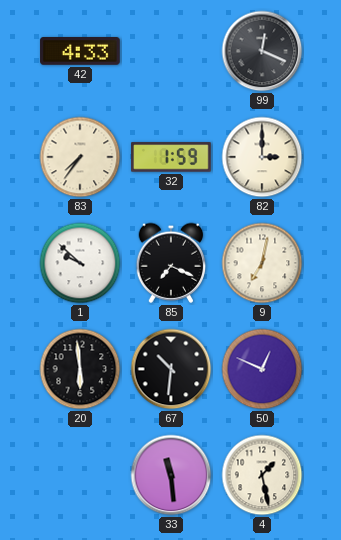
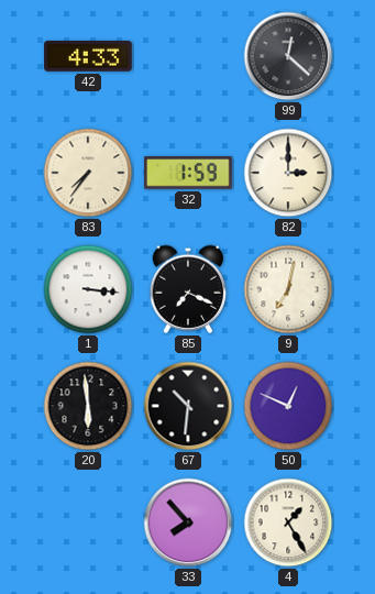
99: 12:19 -> 12:22 (288, 56)
1: 9:52 -> 3:16 (88, 289)
33: 11:29 -> 7:53 (188, 522)
4: 1:28 -> 1:25 (288, 522)
